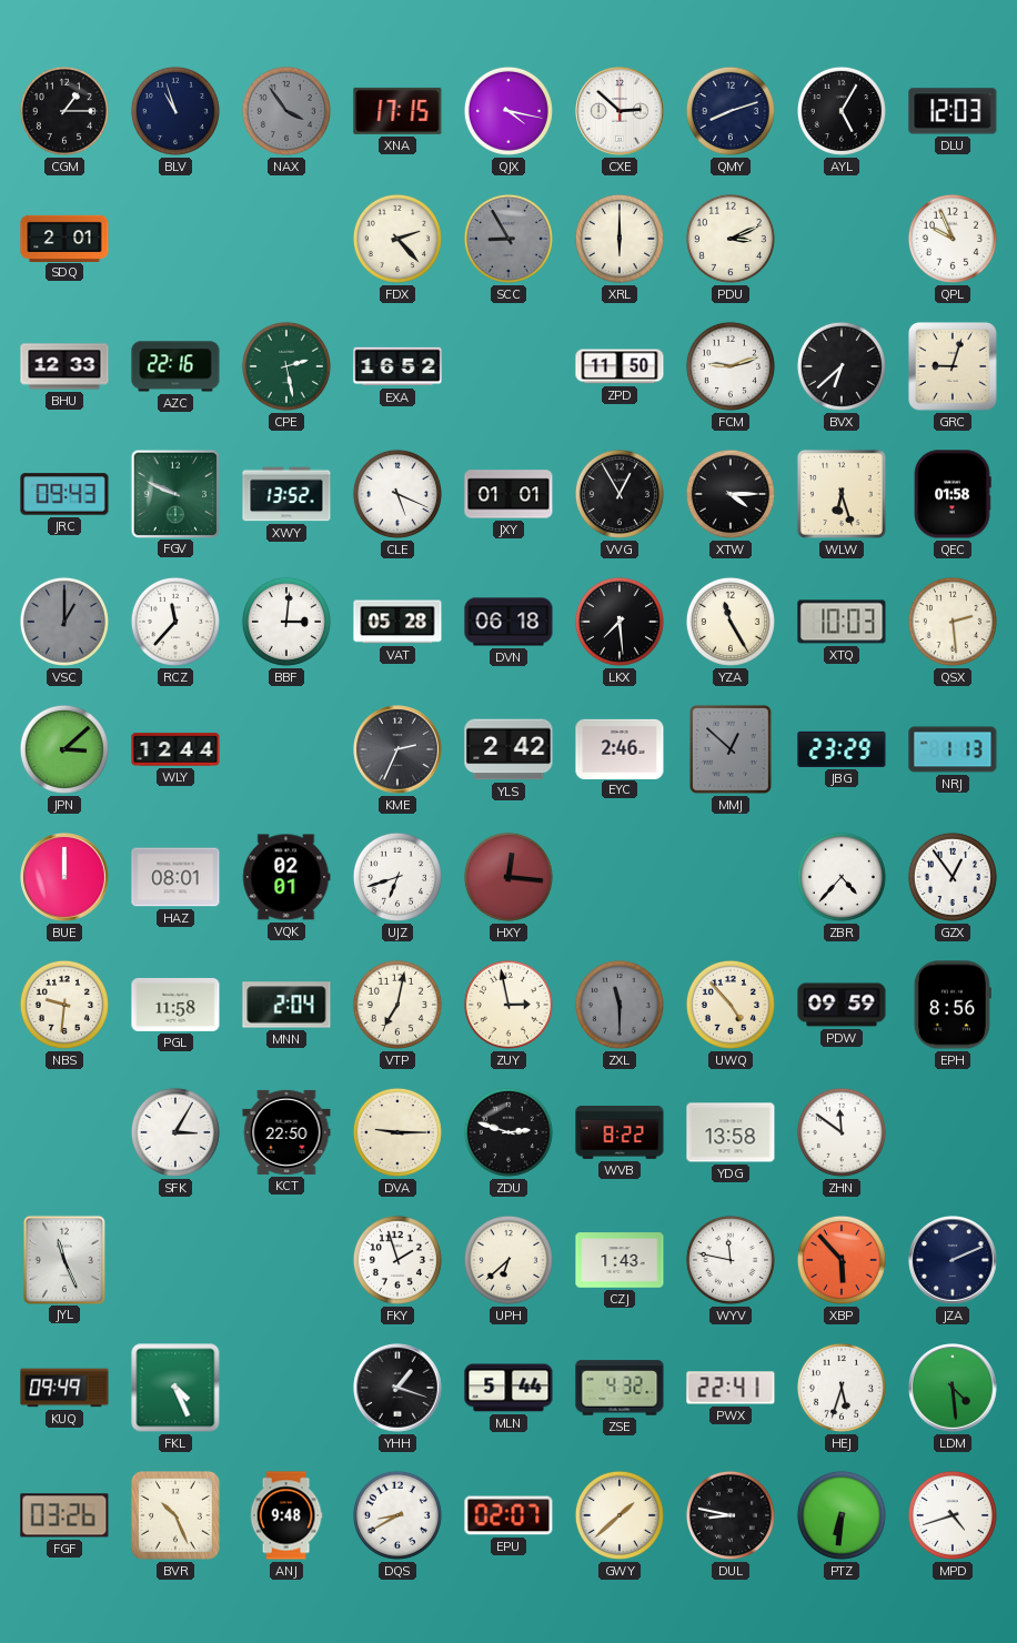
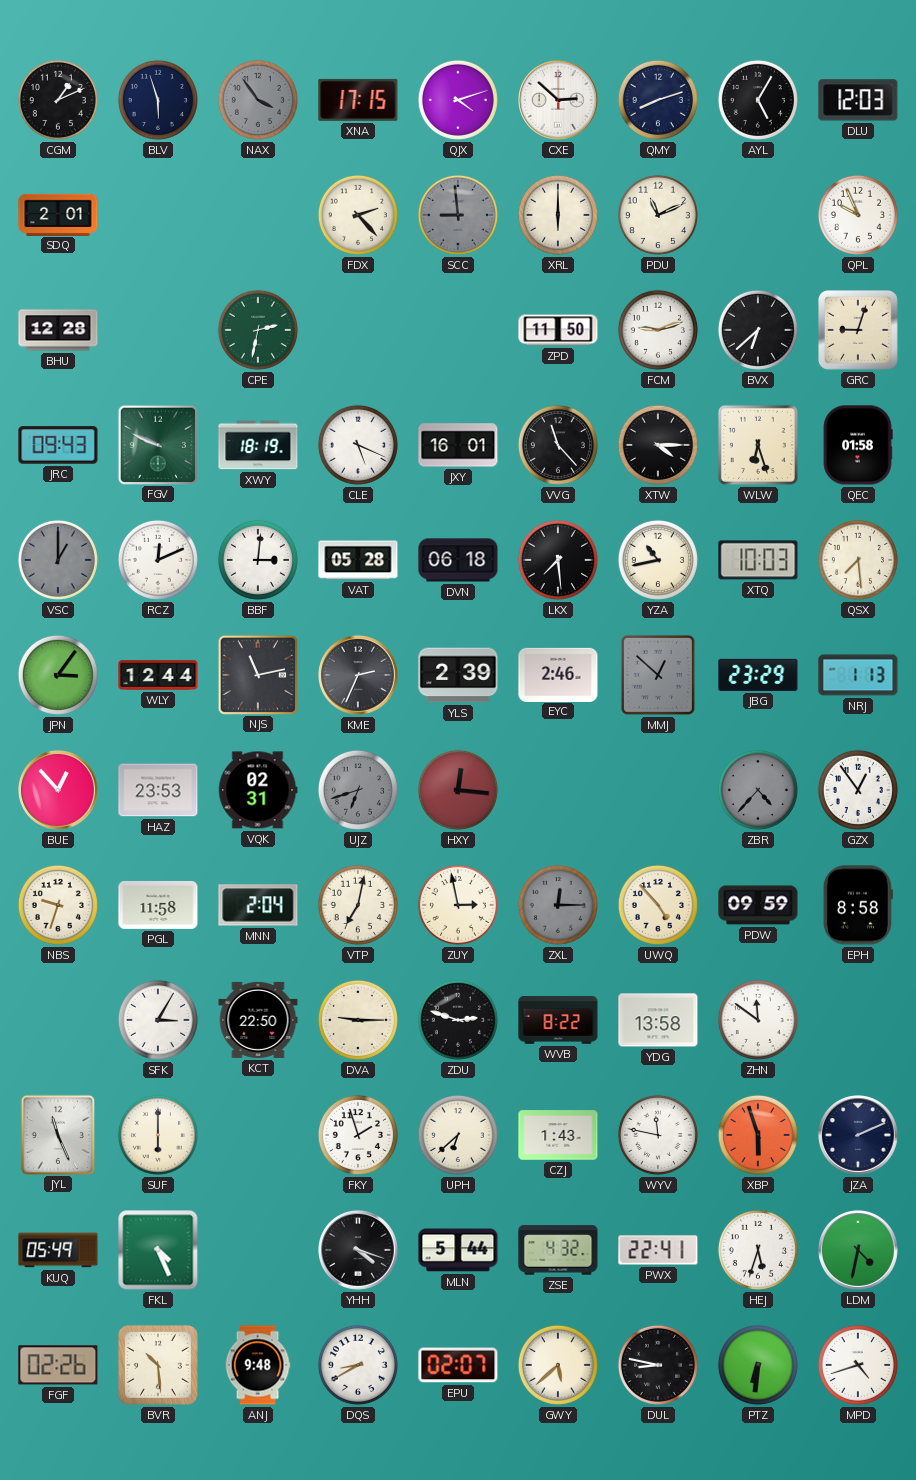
CGM: 1:15 -> 1:11 (58, 100)
BLV: 10:57 -> 5:57 (158, 100)
QJX: 4:17 -> 4:12 (458, 100)
SCC: 8:55 -> 8:59 (458, 215)
PDU: 3:11 -> 11:11 (658, 215)
BHU: 12:33 -> 12:28 (58, 330)
AZC: 22:16 -> none (175, 366)
CPE: 2:28 -> 2:32 (258, 330)
EXA: 16:52 -> none (397, 366)
XWY: 13:52 -> 18:19 (258, 445)
JXY: 01:01 -> 16:01 (458, 445)
VVG: 12:55 -> 11:23 (558, 445)
RCZ: 11:37 -> 12:11 (158, 560)
YZA: 11:25 -> 10:43 (658, 560)
QSX: 2:29 -> 7:29 (858, 560)
JPN: 3:08 -> 3:06 (58, 675)
NJS: none -> 11:13 (257, 674)
YLS: 2:42 -> 2:39 (458, 675)
BUE: 12:00 -> 12:53 (59, 791)
HAZ: 08:01 -> 23:53 (158, 790)
VQK: 02:01 -> 02:31 (258, 790)
UJZ dial: white -> grey (358, 790)
ZBR dial: white -> grey (758, 790)
NBS: 9:31 -> 9:33 (58, 905)
ZXL: 11:30 -> 12:15 (558, 905)
EPH: 8:56 -> 8:58 (858, 905)
SUF: none -> 6:00 (158, 1135)
XBP: 5:53 -> 5:57 (758, 1135)
KUQ: 09:49 -> 05:49 (58, 1250)
YHH: 1:18 -> 4:18 (359, 1251)
LDM: 4:29 -> 4:32 (859, 1251)
FGF: 03:26 -> 02:26 (58, 1365)
BVR: 10:26 -> 10:29 (158, 1365)
GWY: 1:38 -> 5:38 (558, 1365)
